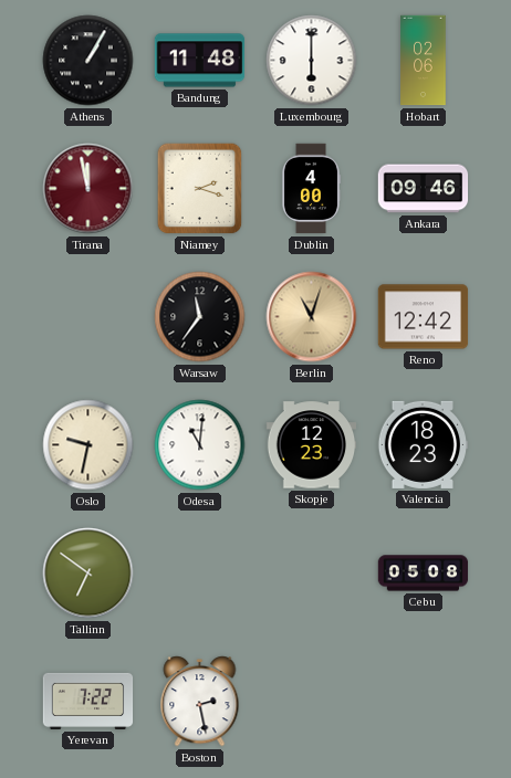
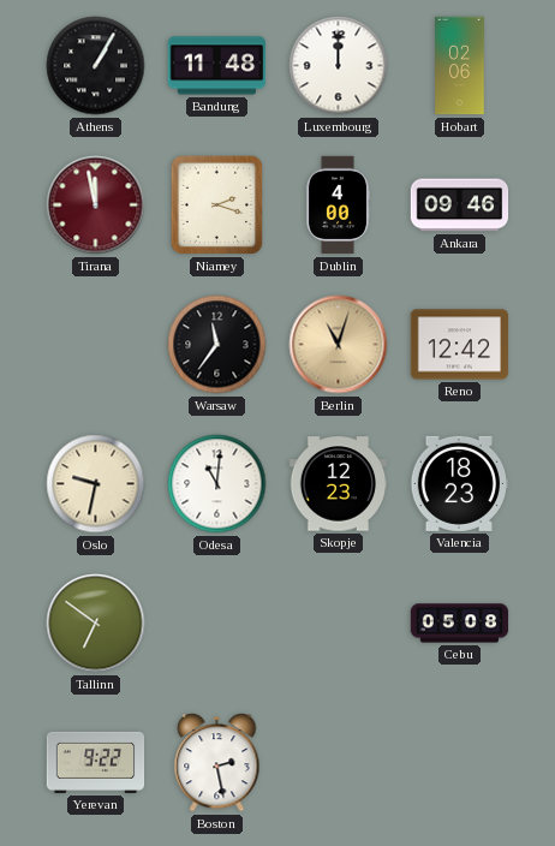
Luxembourg: 6:00 -> 12:00 (339, 66)
Yerevan: 7:22 -> 9:22 (96, 762)
